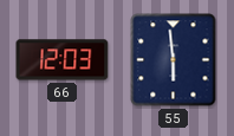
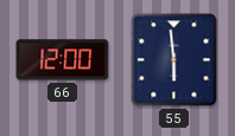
66: 12:03 -> 12:00 (63, 60)
